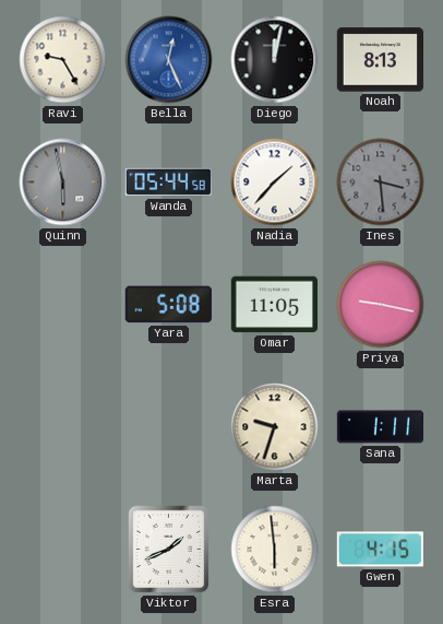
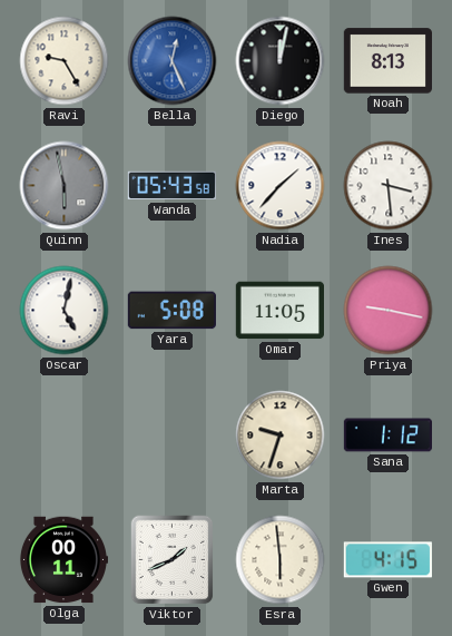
Wanda: 05:44 -> 05:43 (171, 186)
Ines dial: grey -> white (389, 186)
Oscar: none -> 5:02 (65, 311)
Sana: 1:11 -> 1:12 (387, 436)
Olga: none -> 00:11 (62, 560)
